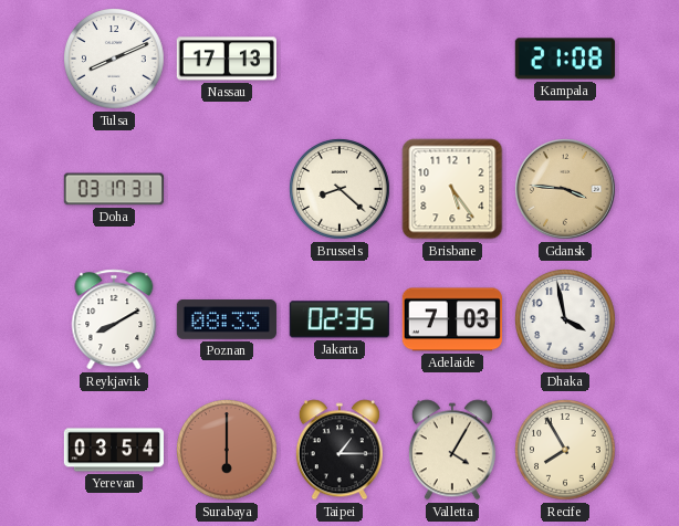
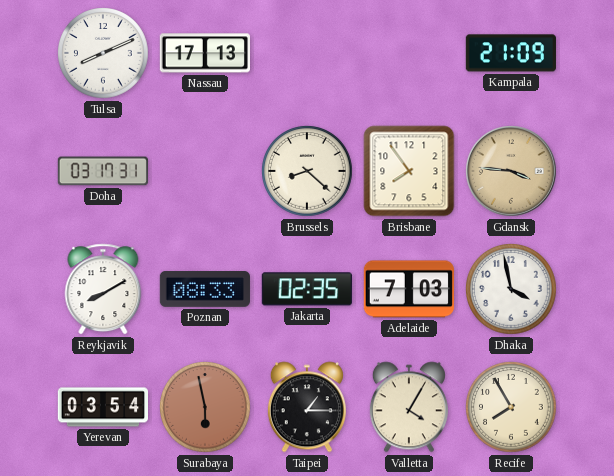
Kampala: 21:08 -> 21:09 (511, 53)
Brisbane: 5:24 -> 7:54 (409, 171)
Surabaya: 6:00 -> 5:58 (206, 408)
